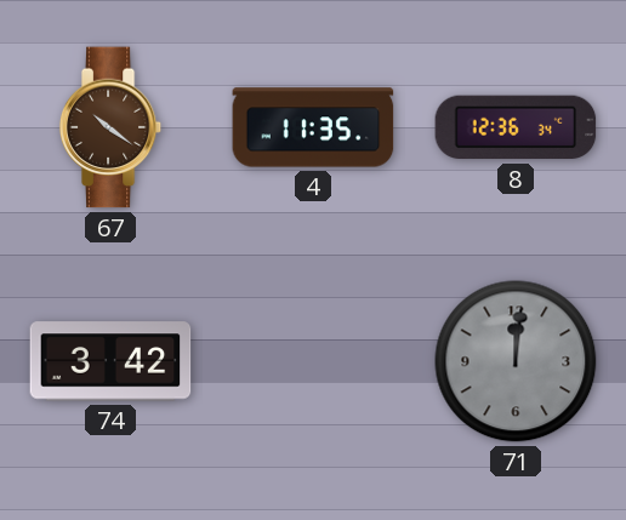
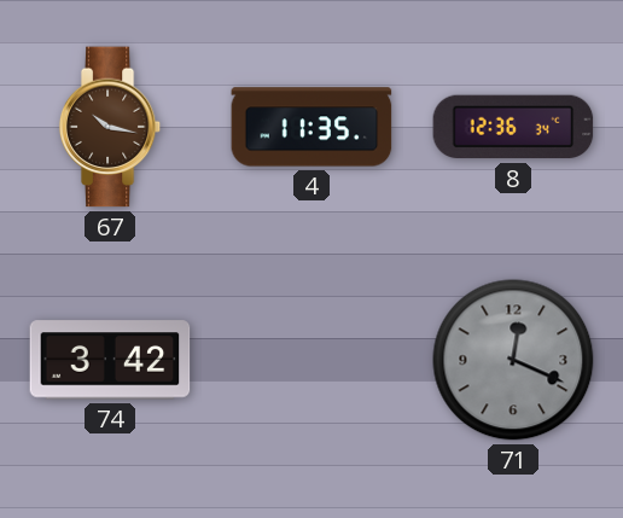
67: 10:21 -> 10:17 (110, 127)
71: 12:01 -> 12:19 (513, 360)
